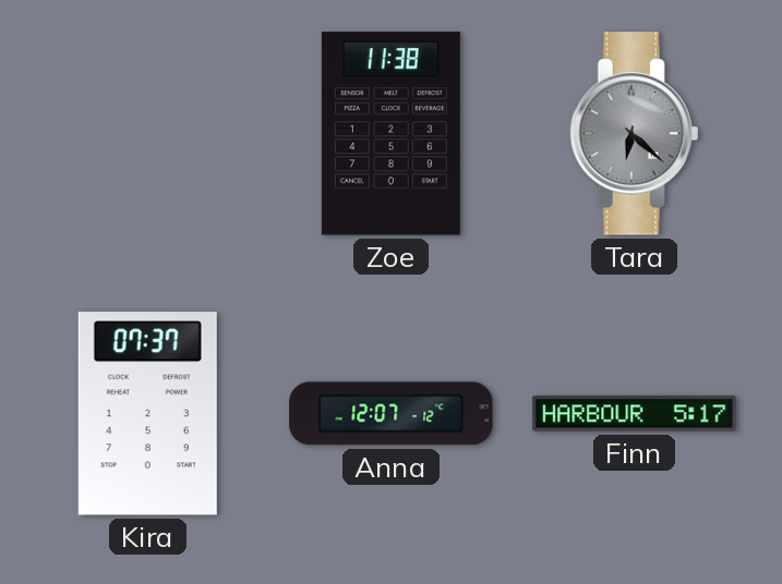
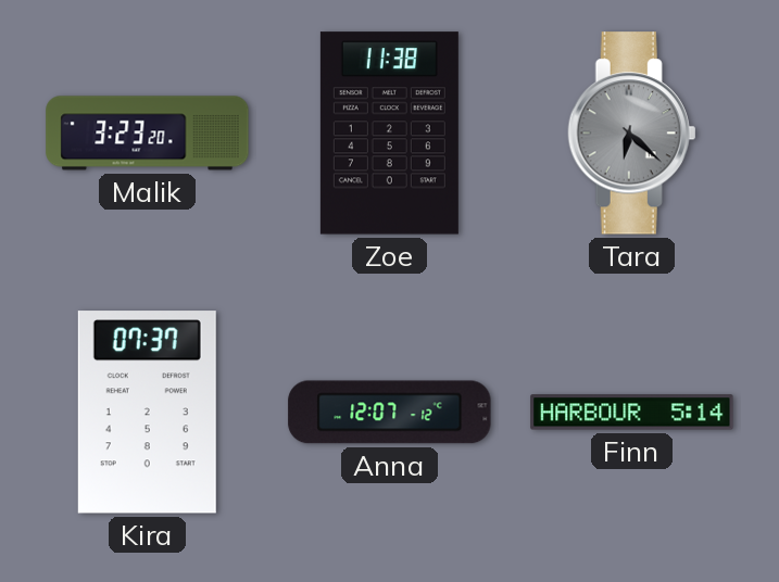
Malik: none -> 3:23 (148, 134)
Finn: 5:17 -> 5:14 (632, 413)
